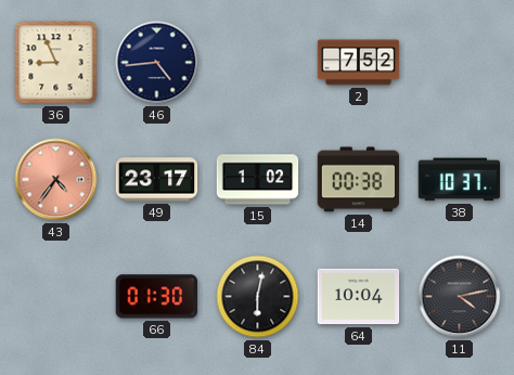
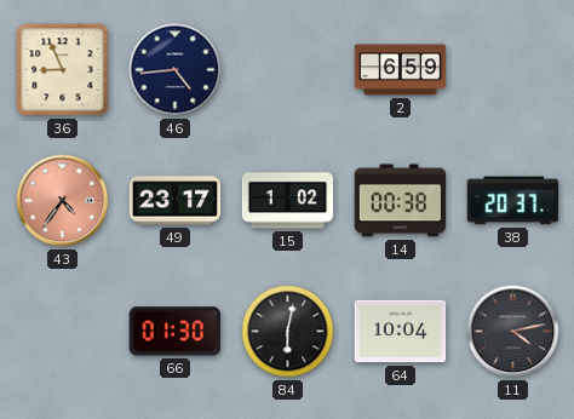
2: 7:52 -> 6:59 (401, 70)
38: 10:37 -> 20:37 (513, 201)
